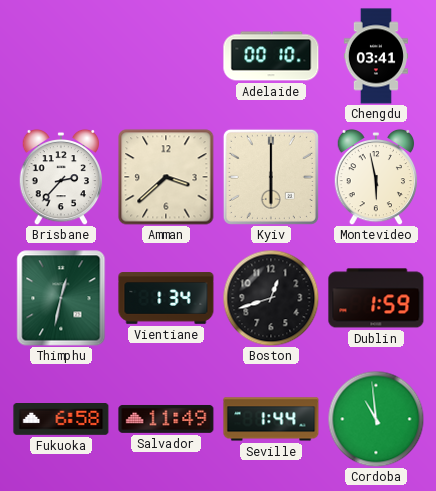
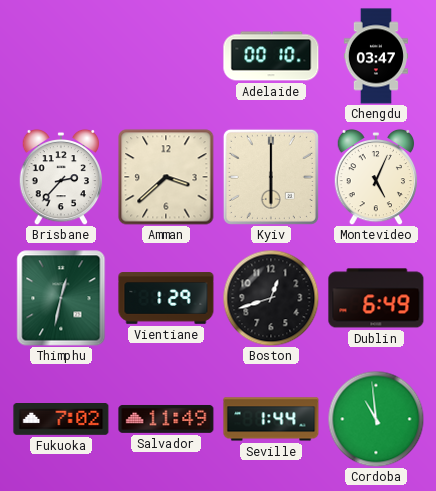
Chengdu: 03:41 -> 03:47 (376, 56)
Montevideo: 5:58 -> 5:04 (376, 177)
Vientiane: 1:34 -> 1:29 (166, 298)
Dublin: 1:59 -> 6:49 (376, 298)
Fukuoka: 6:58 -> 7:02 (61, 420)
